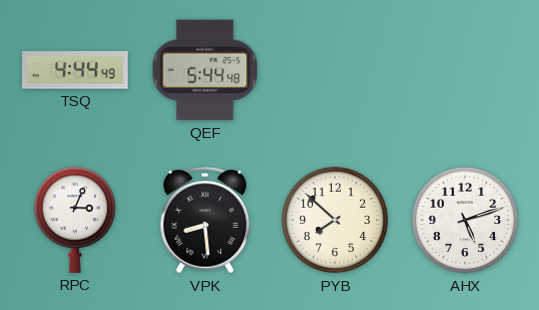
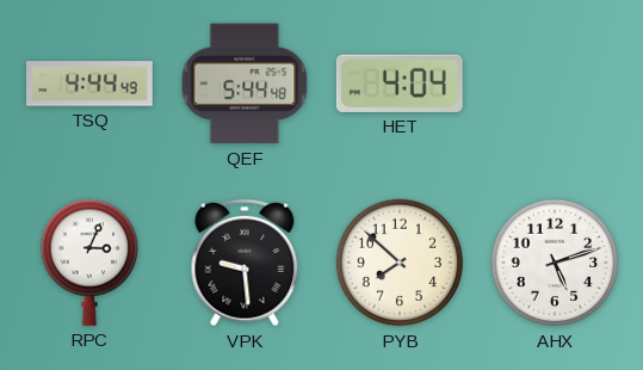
HET: none -> 4:04 (400, 84)
VPK: 8:29 -> 9:29 (245, 263)
